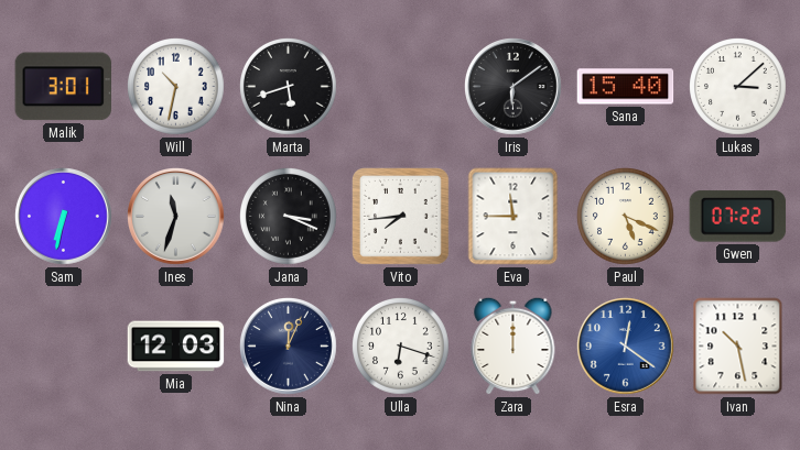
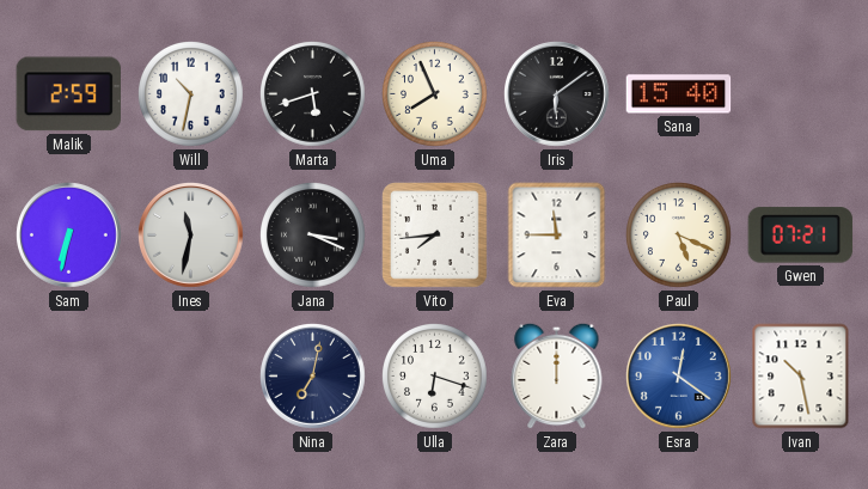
Malik: 3:01 -> 2:59 (69, 94)
Uma: none -> 7:56 (435, 94)
Lukas: 3:08 -> none (738, 87)
Ines: 11:33 -> 11:32 (191, 236)
Gwen: 07:22 -> 07:21 (801, 236)
Mia: 12:03 -> none (176, 347)
Nina: 12:04 -> 7:02 (313, 377)
